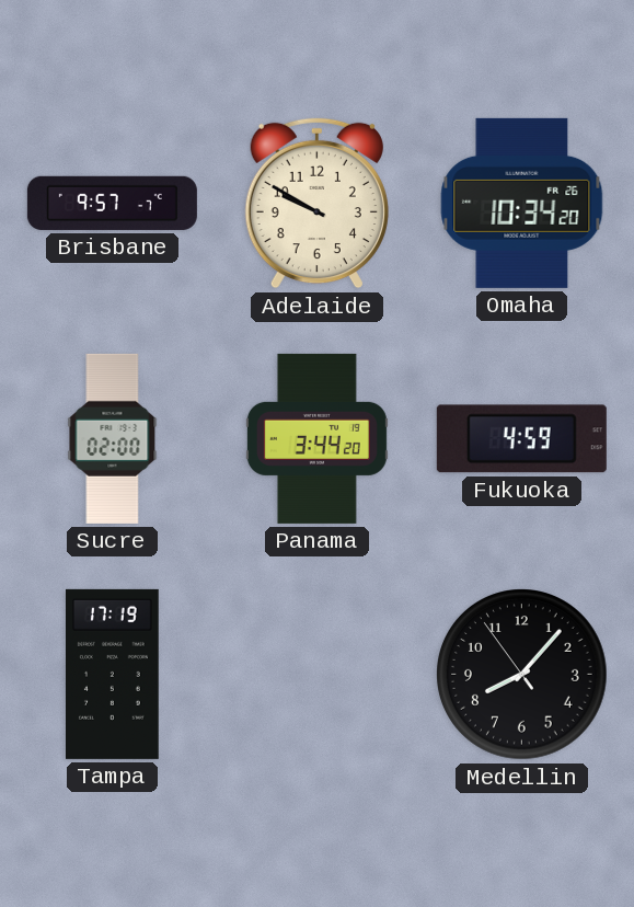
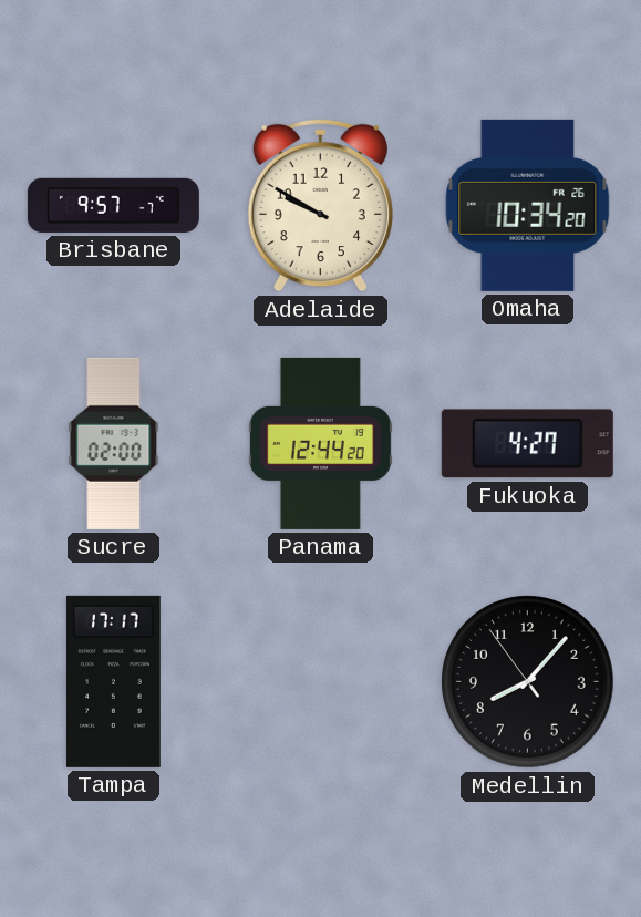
Panama: 3:44 -> 12:44 (320, 443)
Fukuoka: 4:59 -> 4:27 (527, 444)
Tampa: 17:19 -> 17:17 (114, 681)
